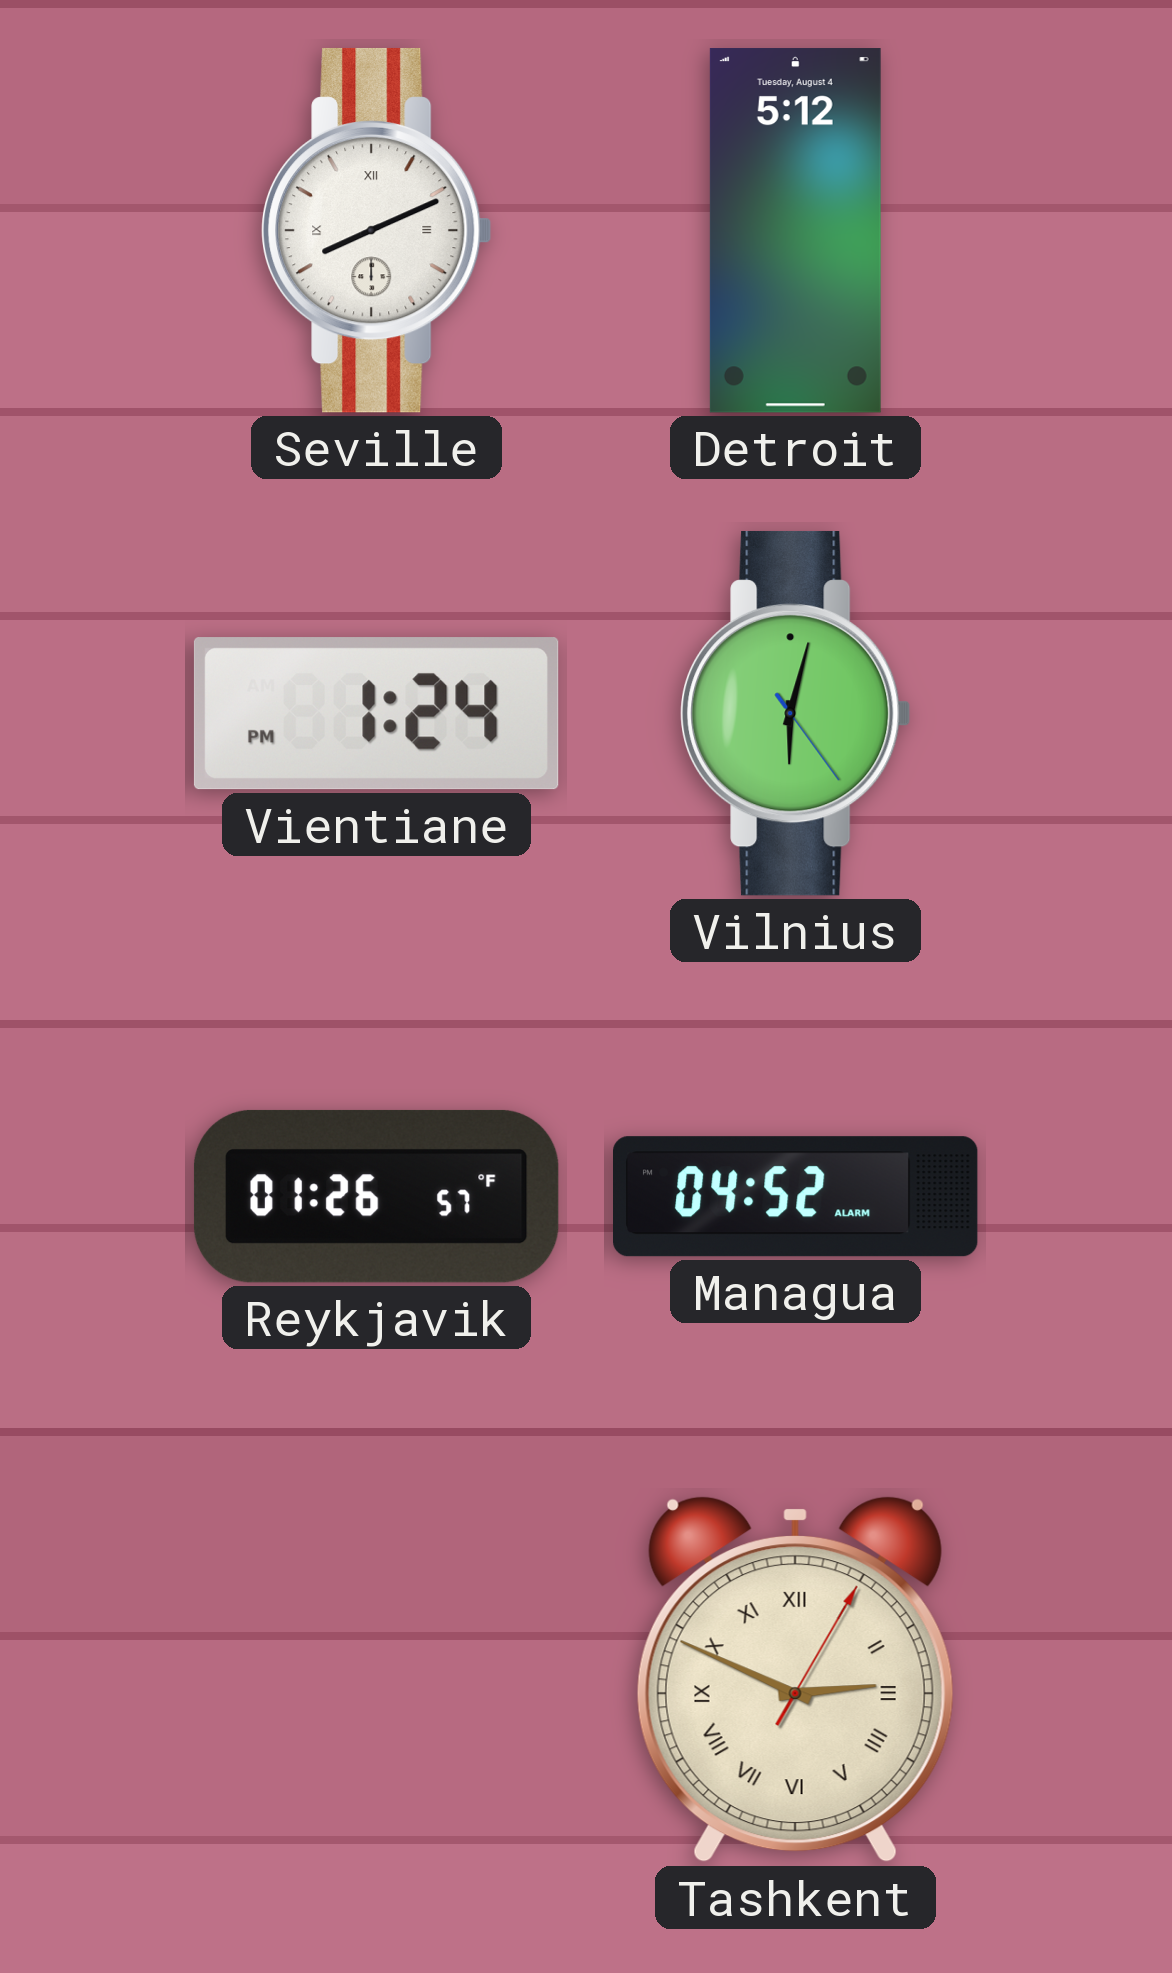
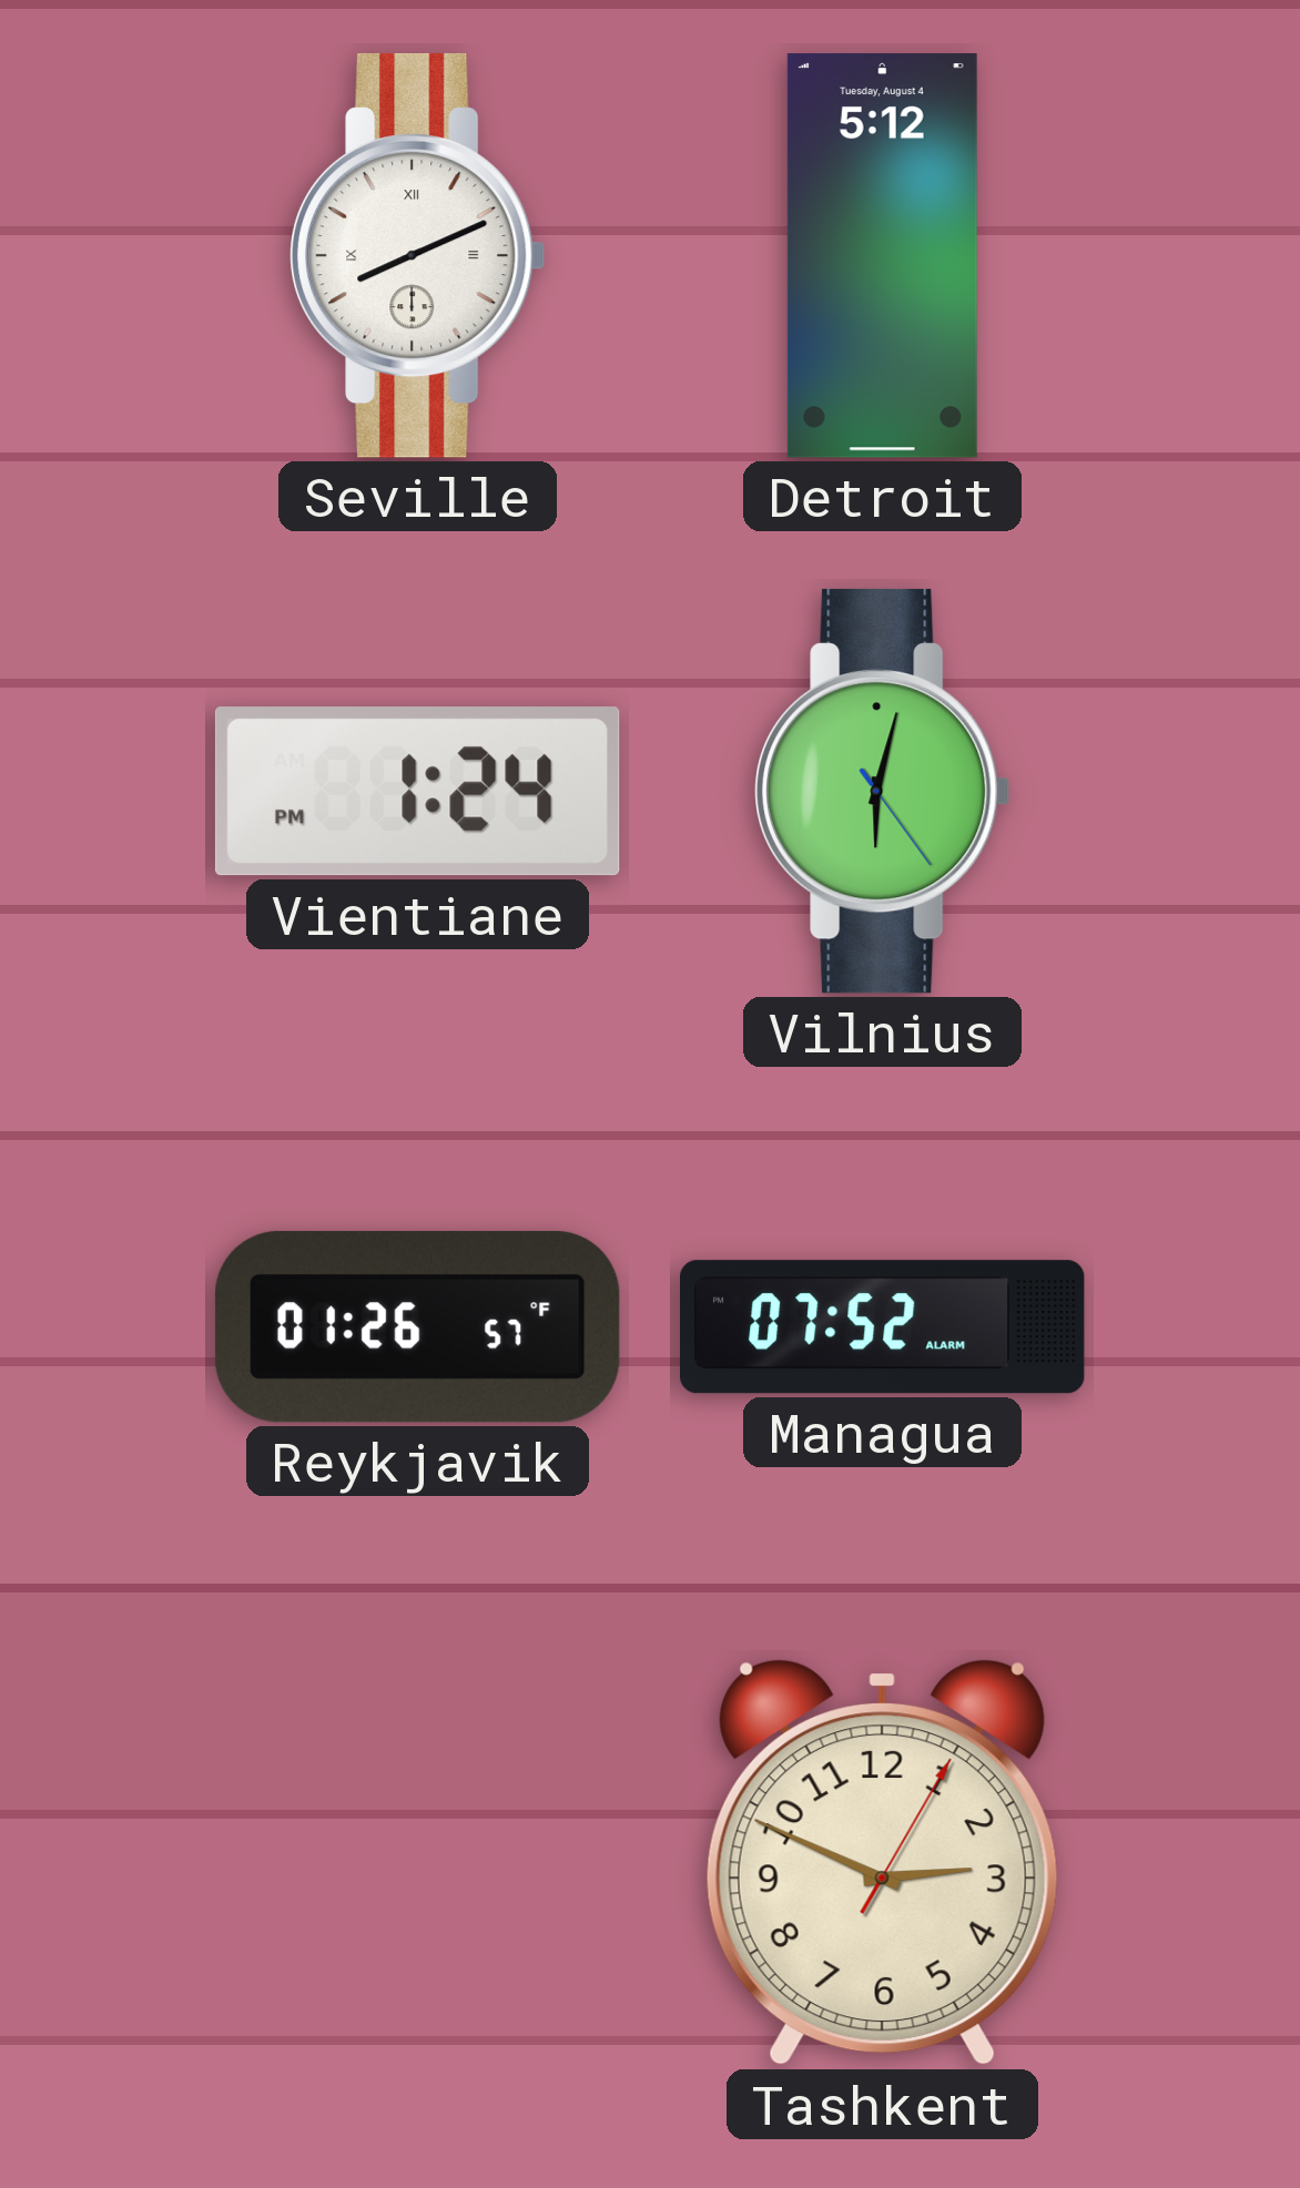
Managua: 04:52 -> 07:52 (883, 1327)
Tashkent numerals: Roman -> Arabic (882, 1863)
